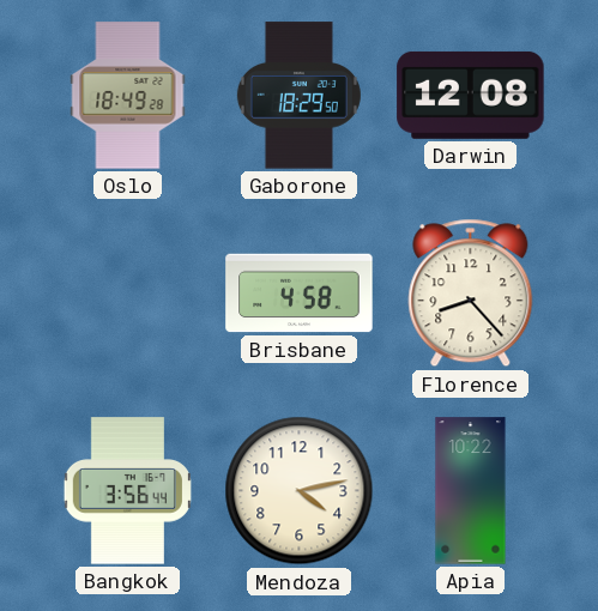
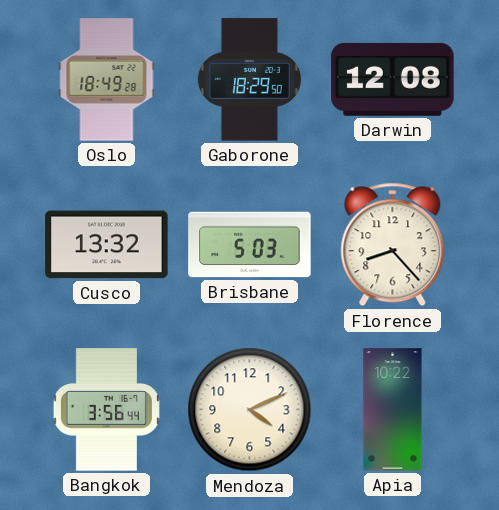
Cusco: none -> 13:32 (107, 245)
Brisbane: 4:58 -> 5:03 (250, 245)
Mendoza: 4:13 -> 4:11 (250, 410)
